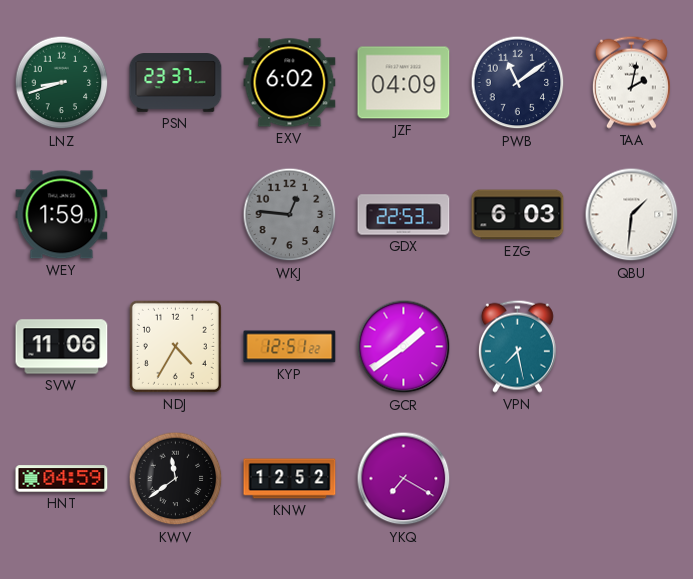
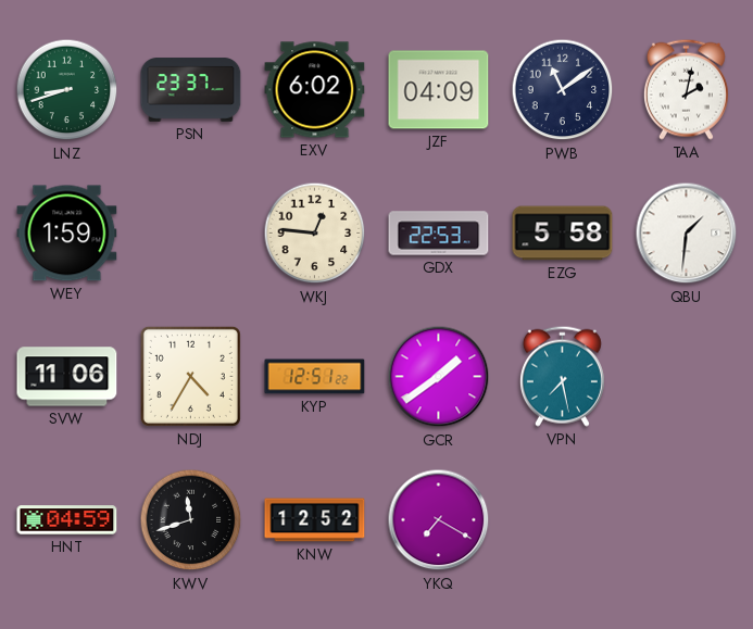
WKJ dial: grey -> cream (315, 234)
EZG: 6:03 -> 5:58 (563, 234)
KWV: 11:39 -> 11:42 (191, 520)
